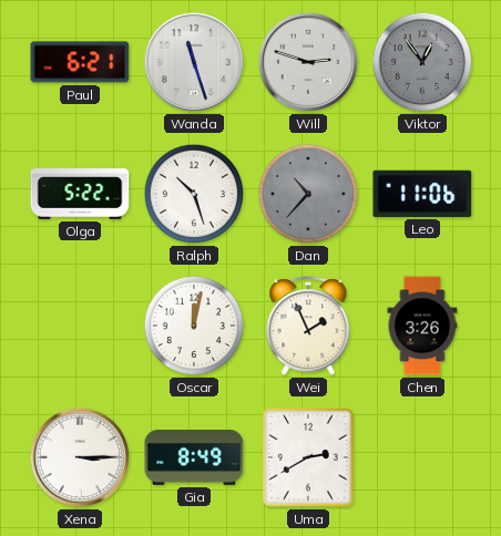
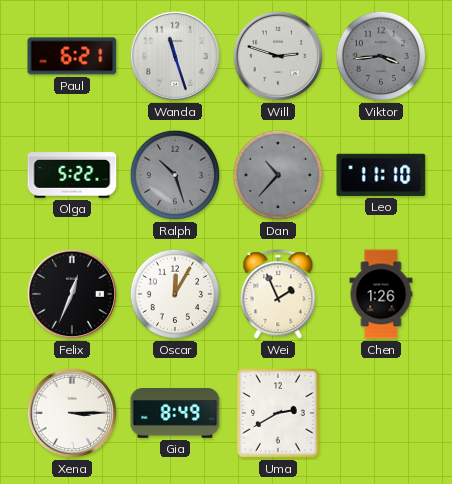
Viktor: 12:54 -> 3:44 (381, 56)
Ralph dial: white -> grey (175, 175)
Leo: 11:06 -> 11:10 (381, 175)
Felix: none -> 12:34 (72, 294)
Oscar: 12:02 -> 12:05 (175, 294)
Chen: 3:26 -> 1:26 (381, 294)
